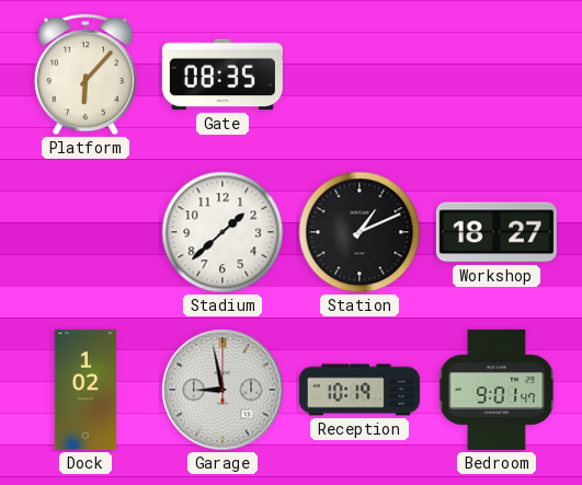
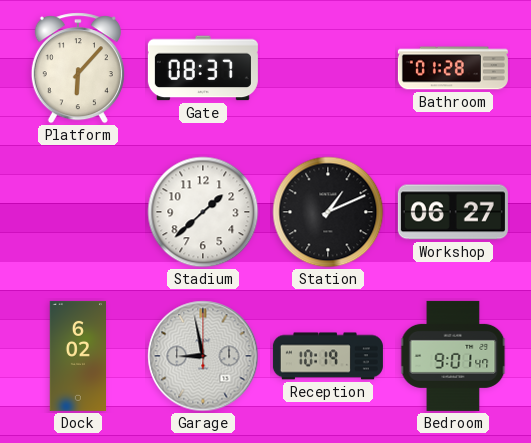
Gate: 08:35 -> 08:37 (203, 68)
Bathroom: none -> 01:28 (453, 68)
Workshop: 18:27 -> 06:27 (453, 212)
Dock: 1:02 -> 6:02 (78, 356)
